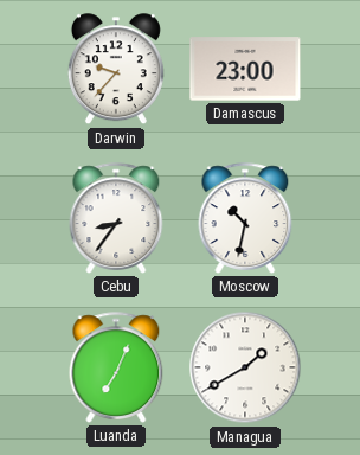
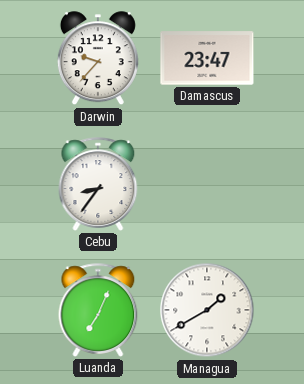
Damascus: 23:00 -> 23:47 (207, 58)
Moscow: 10:32 -> none (245, 218)
